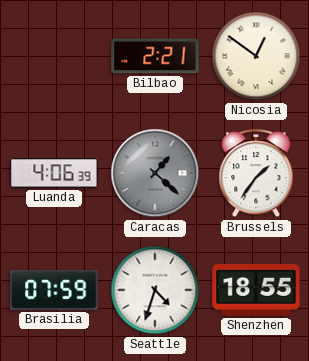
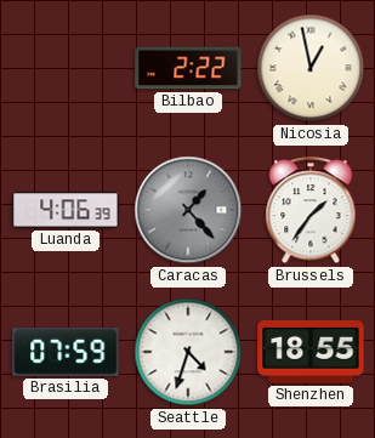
Bilbao: 2:21 -> 2:22 (188, 68)
Nicosia: 12:51 -> 12:58 (311, 68)
Caracas: 1:22 -> 1:23 (188, 210)
